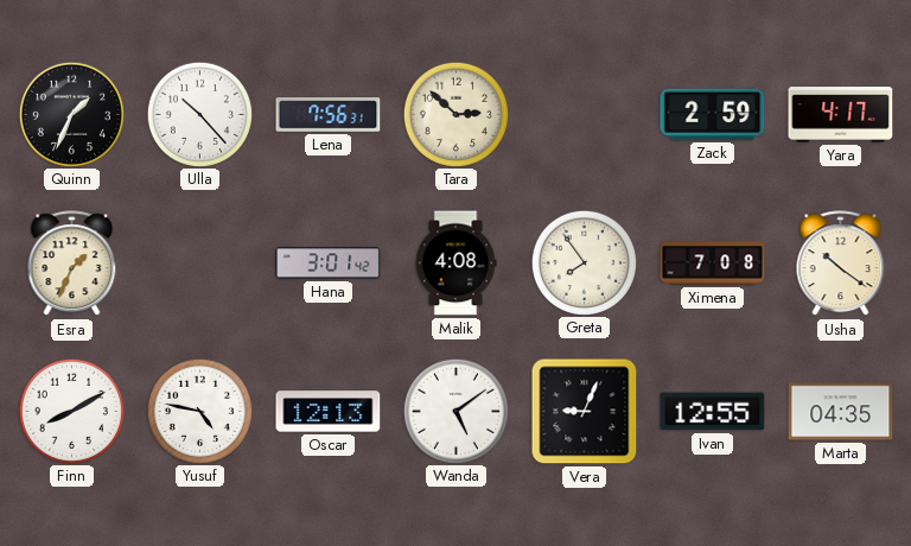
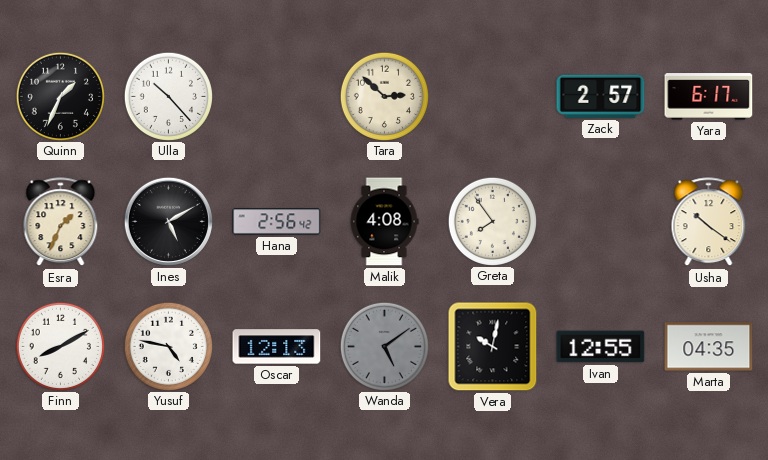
Lena: 7:56 -> none (329, 115)
Zack: 2:59 -> 2:57 (601, 96)
Yara: 4:17 -> 6:17 (709, 97)
Ines: none -> 5:10 (168, 221)
Hana: 3:01 -> 2:56 (277, 222)
Ximena: 7:08 -> none (713, 264)
Wanda dial: white -> grey (384, 346)
Vera: 9:04 -> 10:02 (493, 347)
